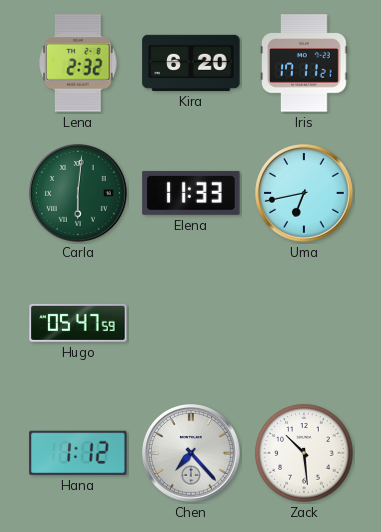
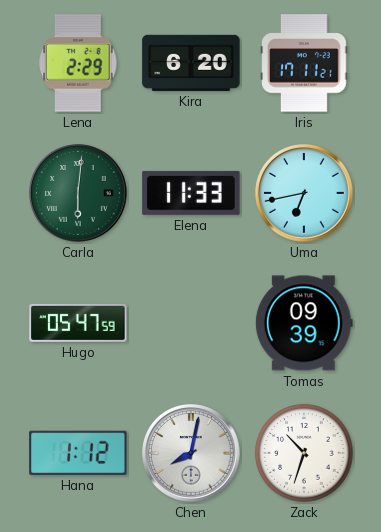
Lena: 2:32 -> 2:29 (78, 63)
Tomas: none -> 09:39 (304, 323)
Chen: 7:23 -> 8:02 (192, 454)
Zack: 10:29 -> 10:33 (304, 453)
